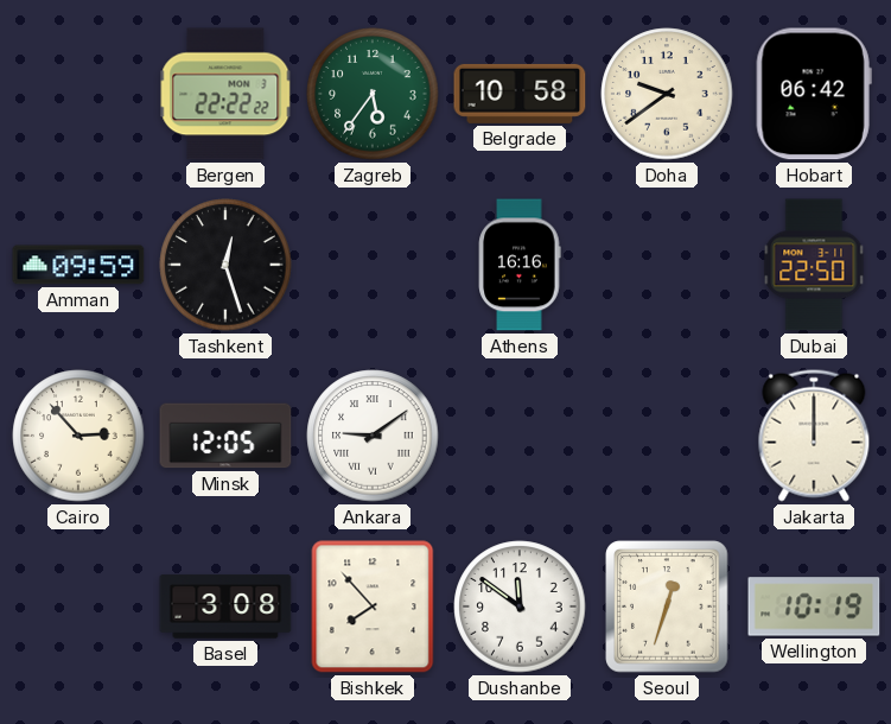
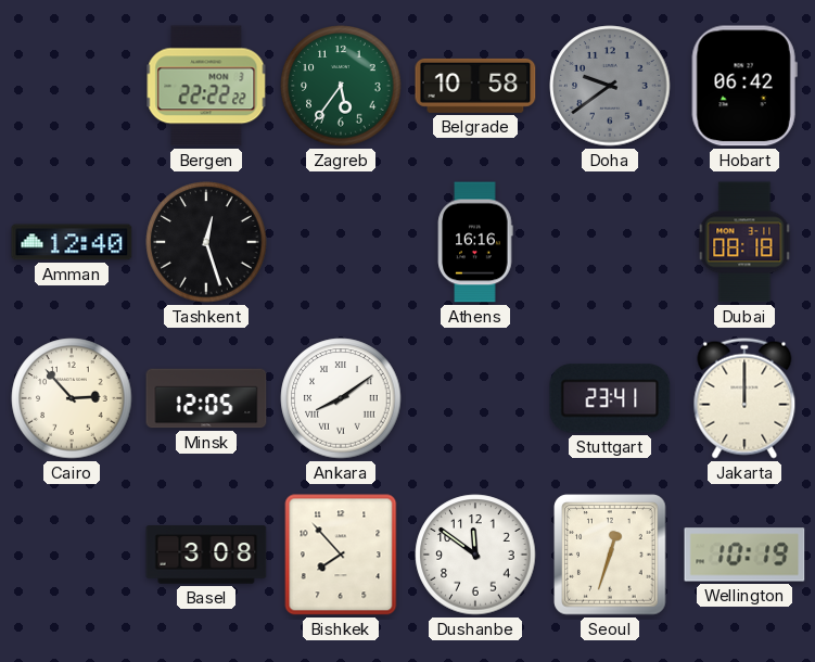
Doha dial: cream -> grey (610, 86)
Amman: 09:59 -> 12:40 (72, 242)
Dubai: 22:50 -> 08:18 (744, 242)
Ankara: 9:09 -> 8:09 (341, 398)
Stuttgart: none -> 23:41 (610, 398)
